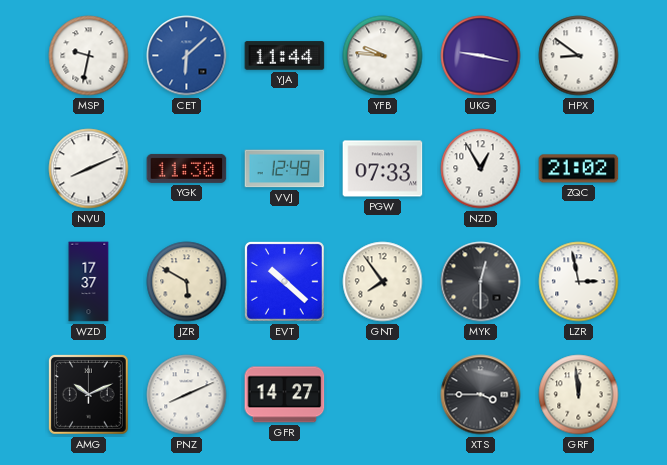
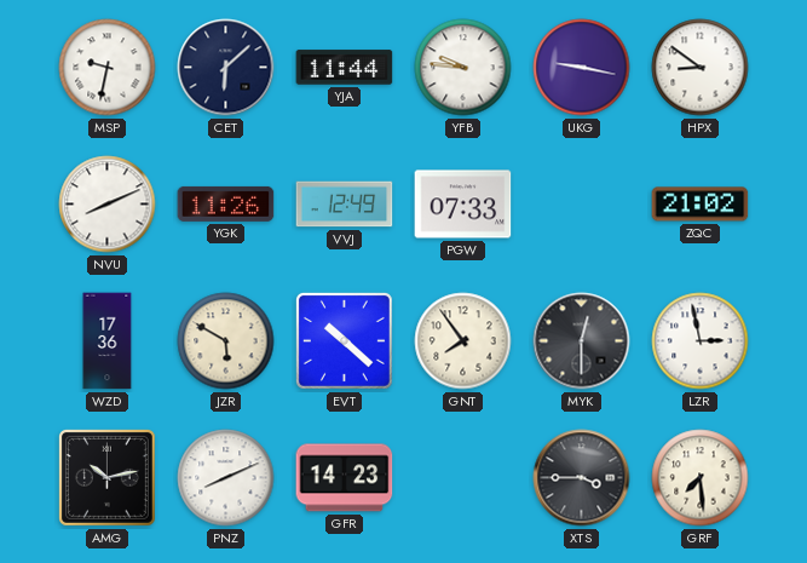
CET dial: blue -> navy (226, 68)
YGK: 11:30 -> 11:26 (226, 203)
NZD: 12:55 -> none (481, 169)
WZD: 17:37 -> 17:36 (108, 341)
AMG: 10:11 -> 10:13 (106, 477)
GFR: 14:27 -> 14:23 (345, 478)
GRF: 11:59 -> 7:29 (701, 478)
